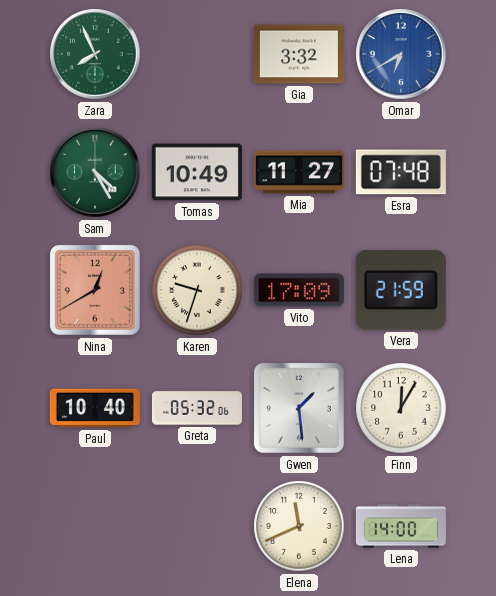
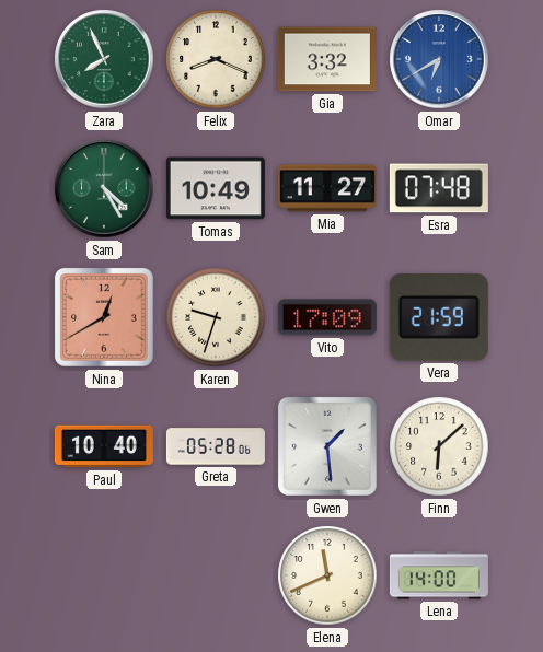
Felix: none -> 8:19 (216, 59)
Greta: 05:32 -> 05:28 (216, 446)
Finn: 12:05 -> 6:08 (439, 446)
